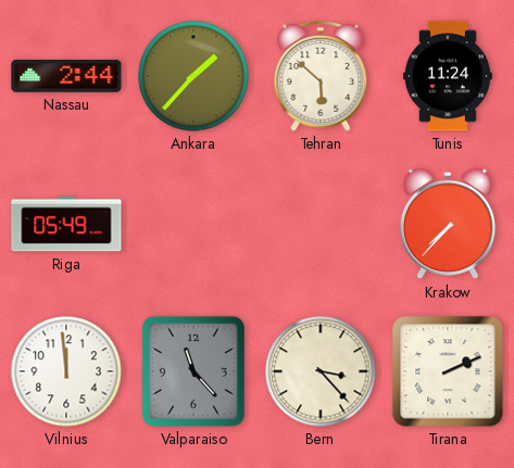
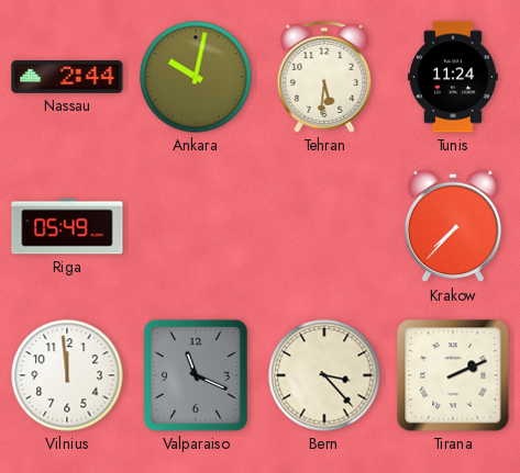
Ankara: 1:37 -> 10:02 (196, 77)
Tehran: 5:52 -> 5:31 (324, 77)
Valparaiso: 11:23 -> 11:19 (196, 375)
